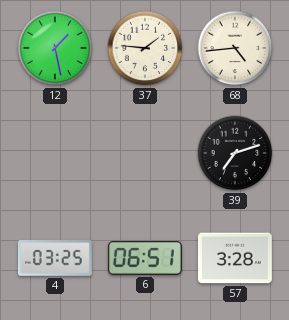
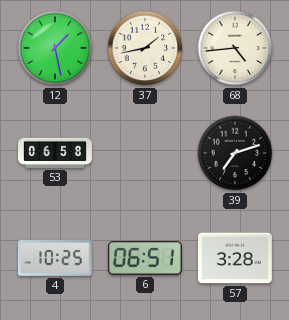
37: 1:46 -> 1:43 (145, 48)
53: none -> 06:58 (56, 153)
4: 03:25 -> 10:25 (55, 259)
